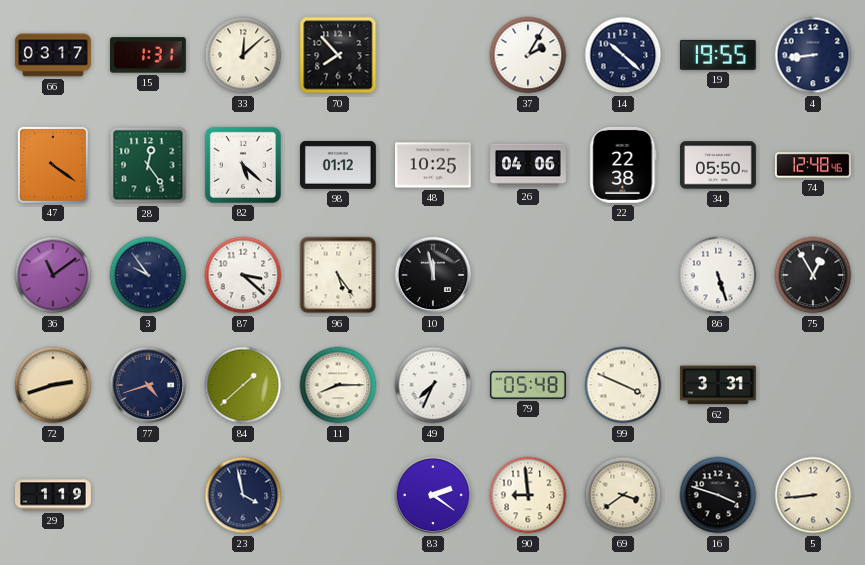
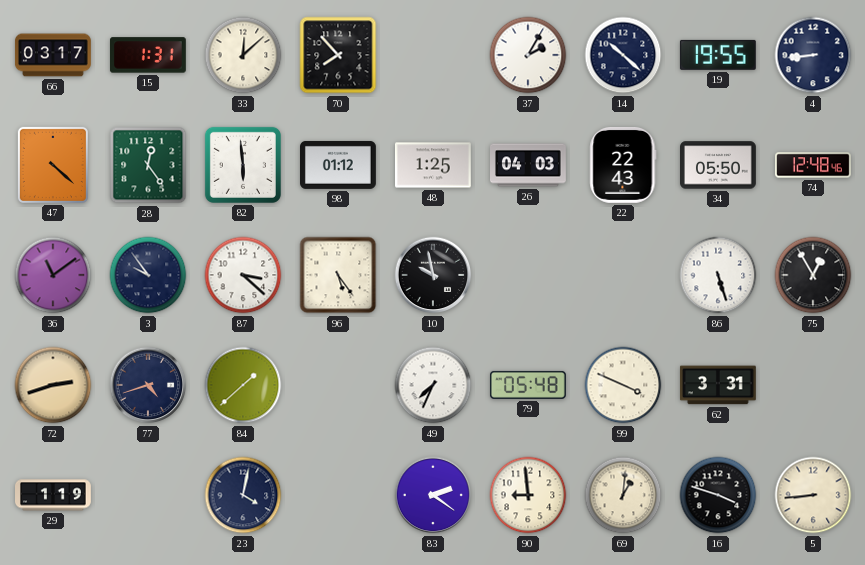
47: 4:21 -> 4:22 (53, 165)
82: 5:22 -> 5:59 (243, 165)
48: 10:25 -> 1:25 (434, 165)
26: 04:06 -> 04:03 (529, 165)
22: 22:38 -> 22:43 (623, 165)
10: 11:58 -> 9:58 (433, 275)
11: 8:15 -> none (338, 385)
23: 3:58 -> 4:02 (243, 495)
69: 3:39 -> 1:01 (623, 495)
